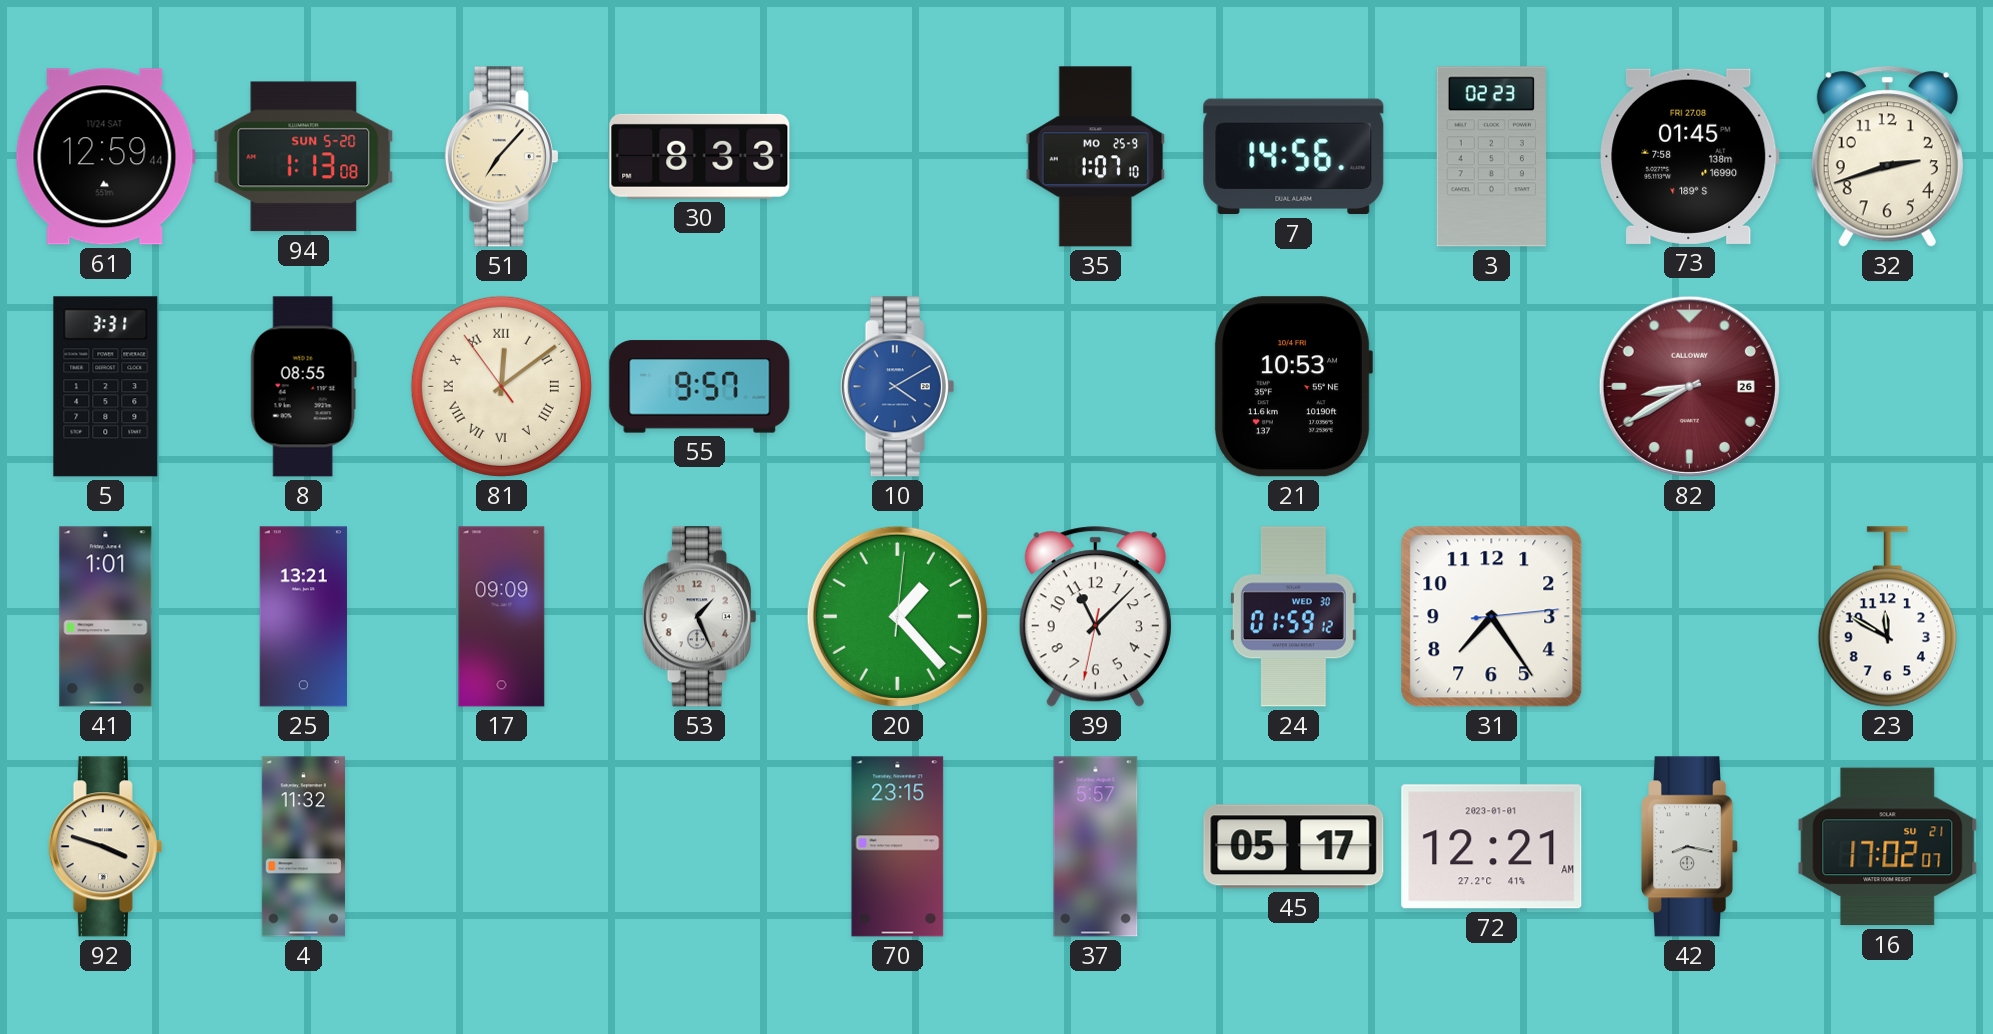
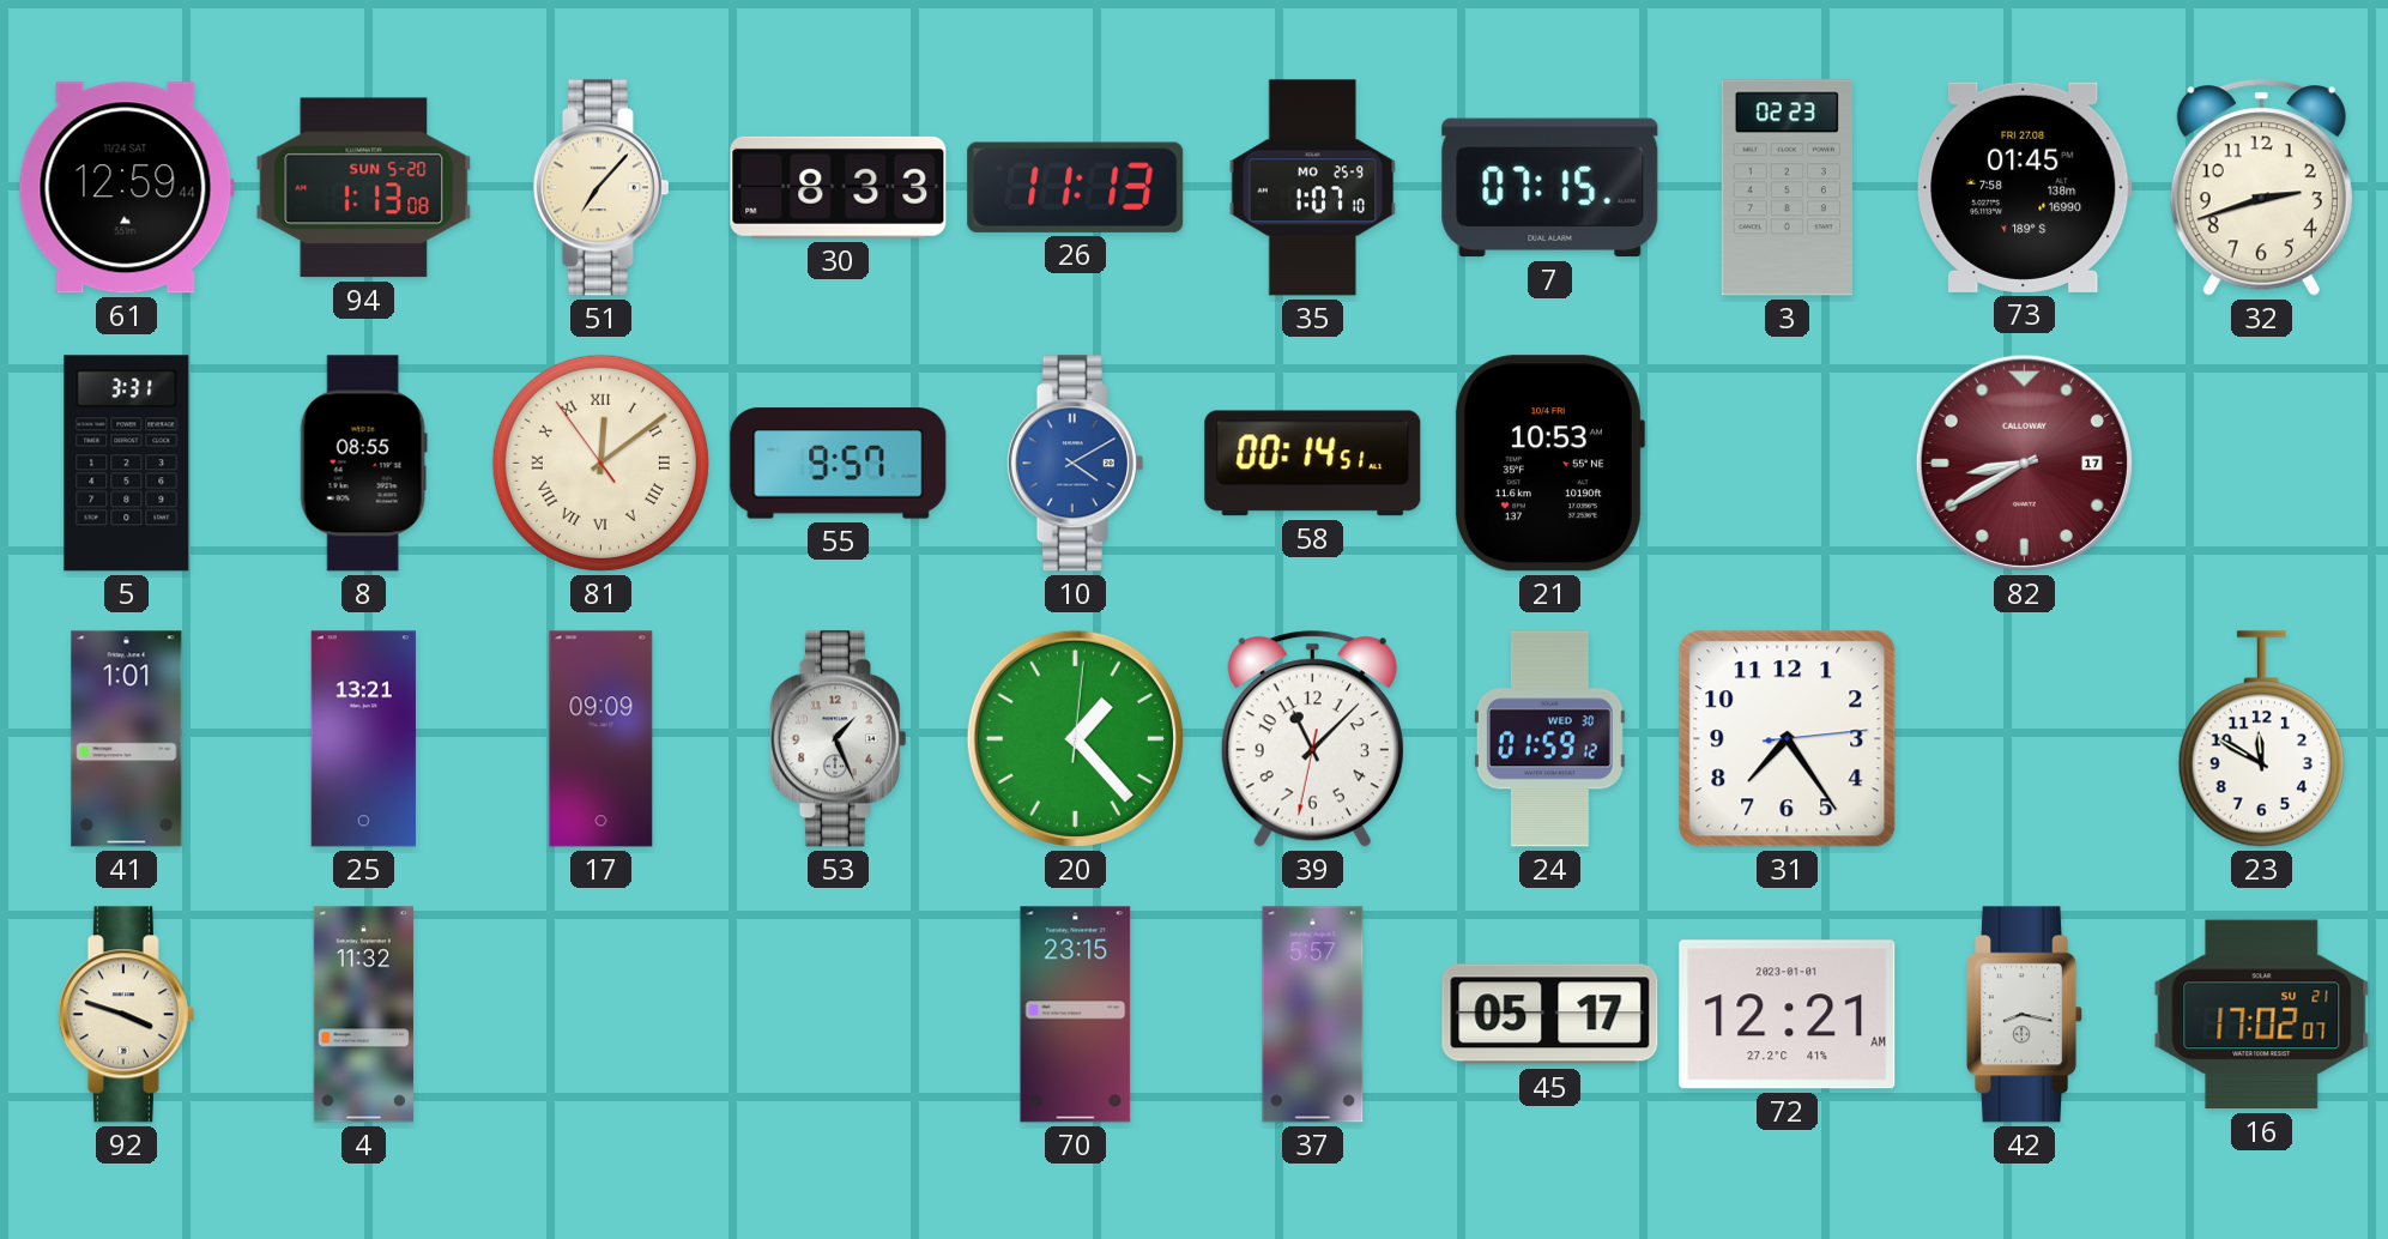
26: none -> 11:13 (1076, 187)
7: 14:56 -> 07:15 (1550, 188)
58: none -> 00:14 (1313, 464)
82 date: 26 -> 17 (2024, 463)
